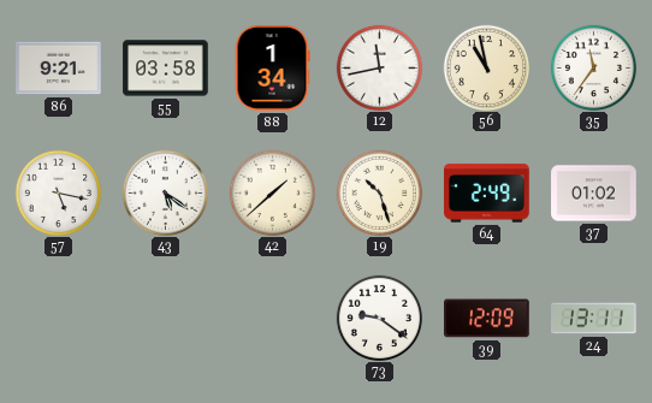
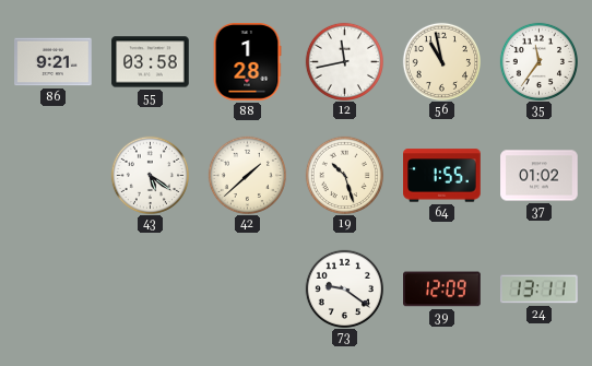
88: 1:34 -> 1:28 (247, 62)
57: 5:17 -> none (58, 192)
64: 2:49 -> 1:55 (442, 176)
